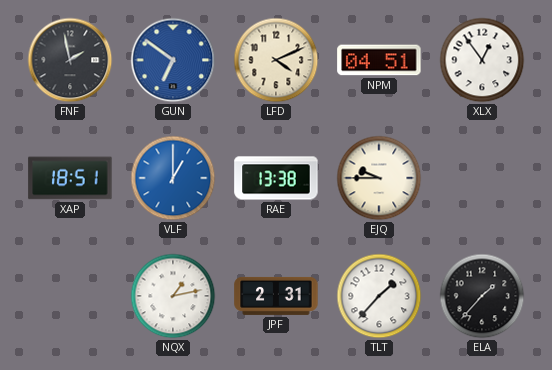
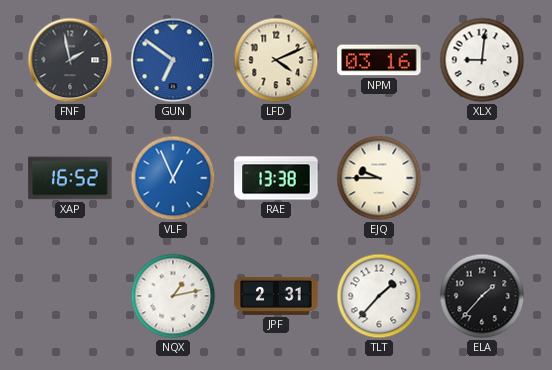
NPM: 04:51 -> 03:16 (379, 60)
XLX: 12:54 -> 9:01 (482, 60)
XAP: 18:51 -> 16:52 (70, 178)
VLF: 1:00 -> 12:56 (173, 178)
